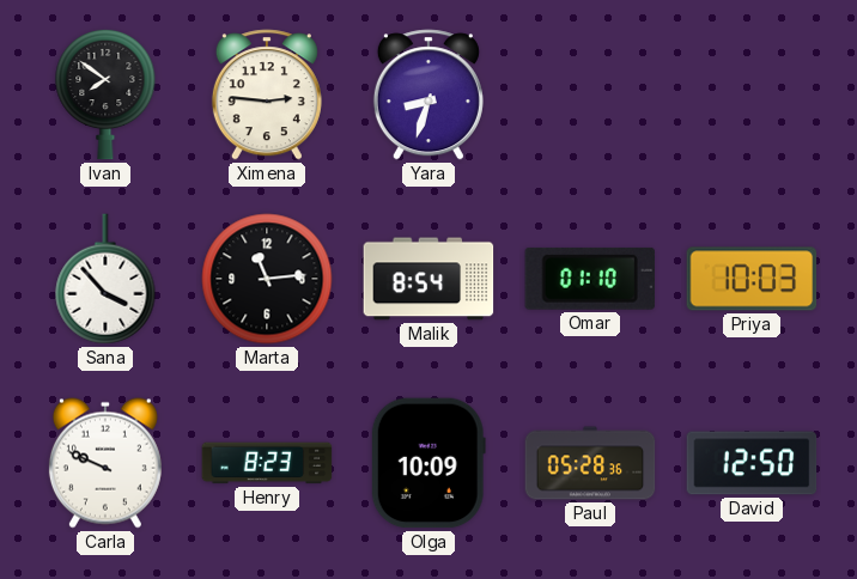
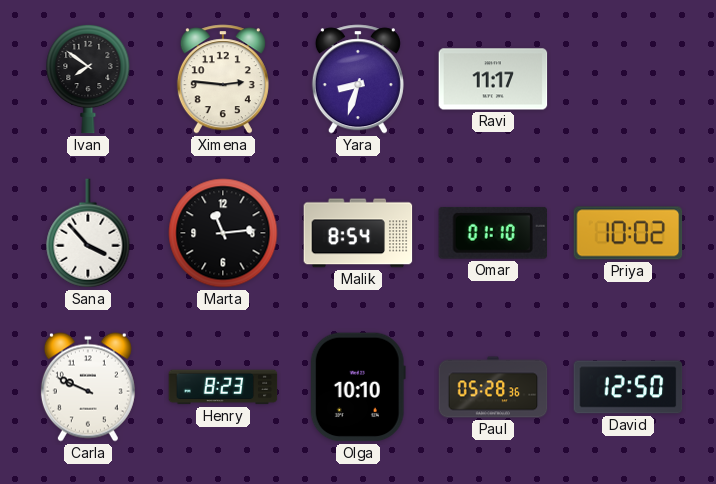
Ravi: none -> 11:17 (493, 79)
Priya: 10:03 -> 10:02 (628, 233)
Olga: 10:09 -> 10:10 (358, 387)
